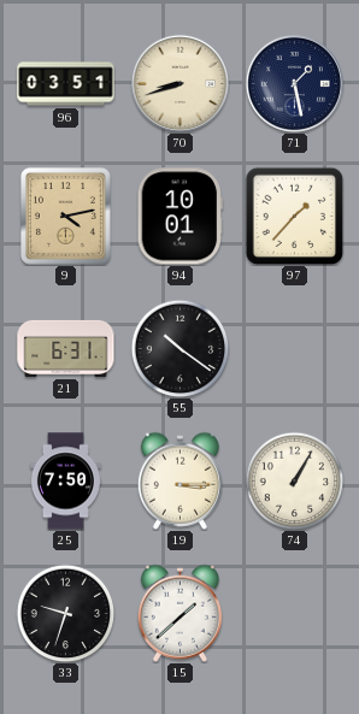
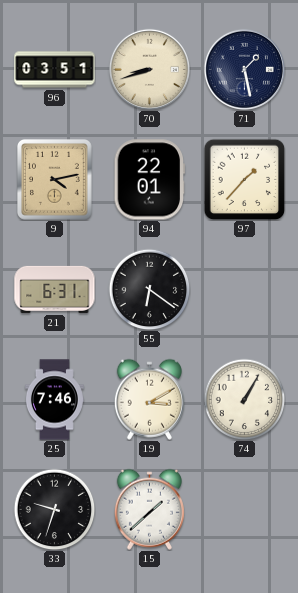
94: 10:01 -> 22:01 (150, 180)
55: 10:21 -> 6:21 (149, 289)
25: 7:50 -> 7:46 (54, 400)
19: 3:15 -> 3:10 (149, 399)
